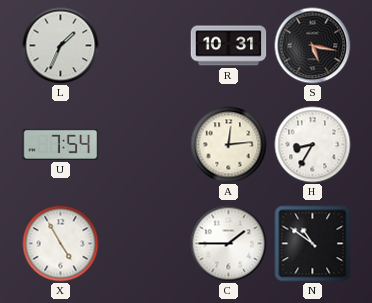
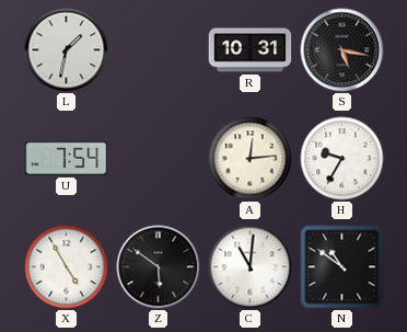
L: 1:34 -> 1:32 (67, 50)
H: 8:35 -> 9:35 (342, 159)
Z: none -> 5:51 (159, 267)
C: 1:45 -> 11:01 (251, 267)
